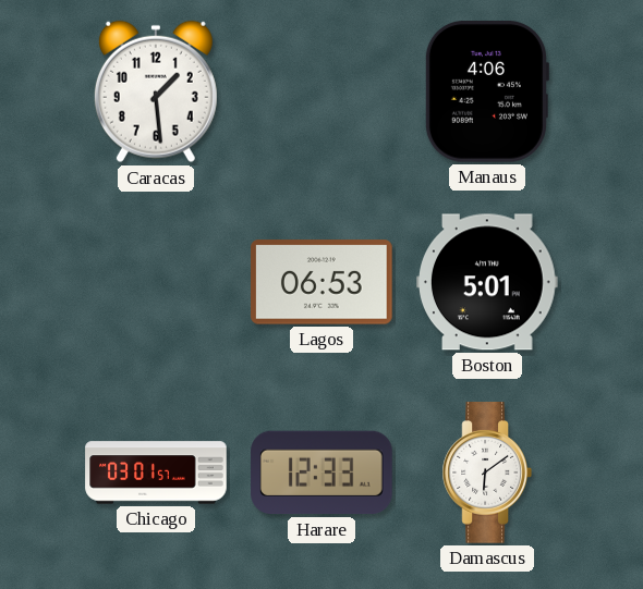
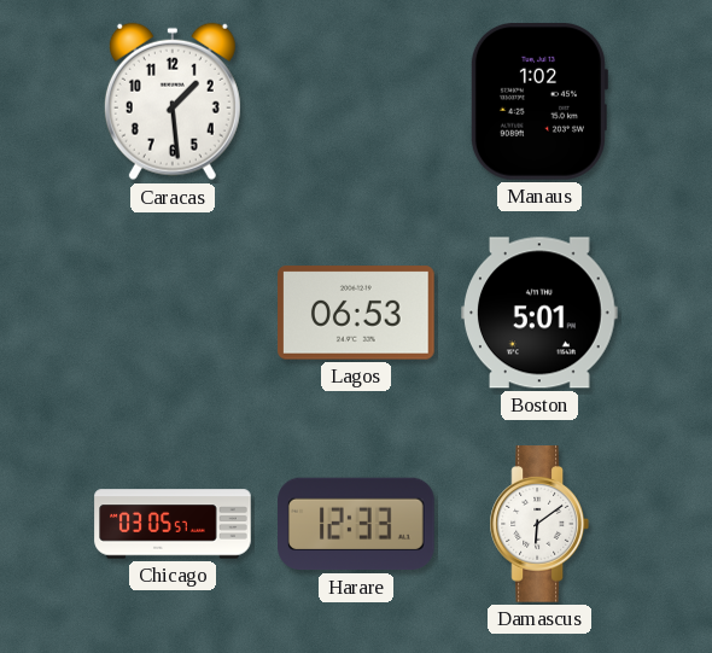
Manaus: 4:06 -> 1:02 (538, 101)
Chicago: 03:01 -> 03:05 (173, 524)
